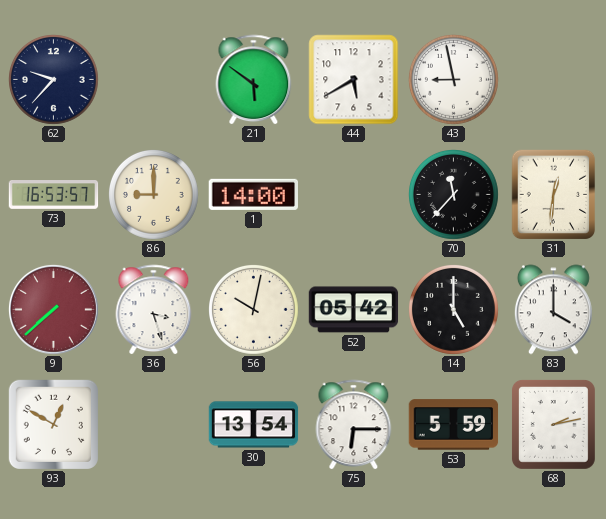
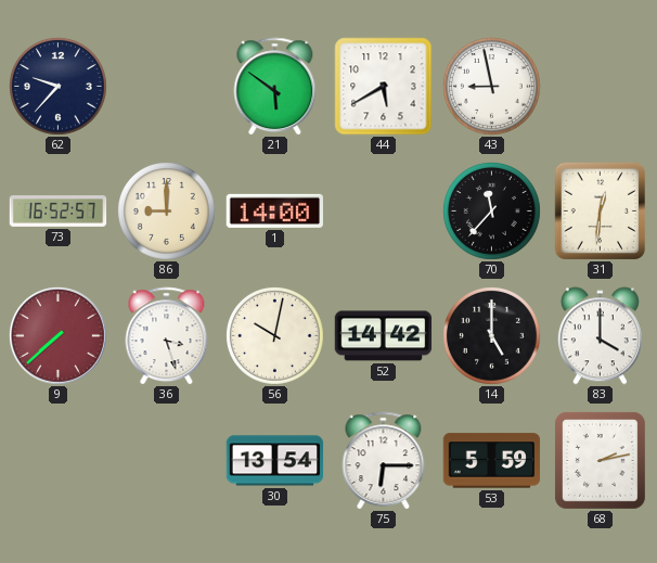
73: 16:53 -> 16:52 (59, 212)
52: 05:42 -> 14:42 (384, 336)
93: 12:50 -> none (53, 424)
